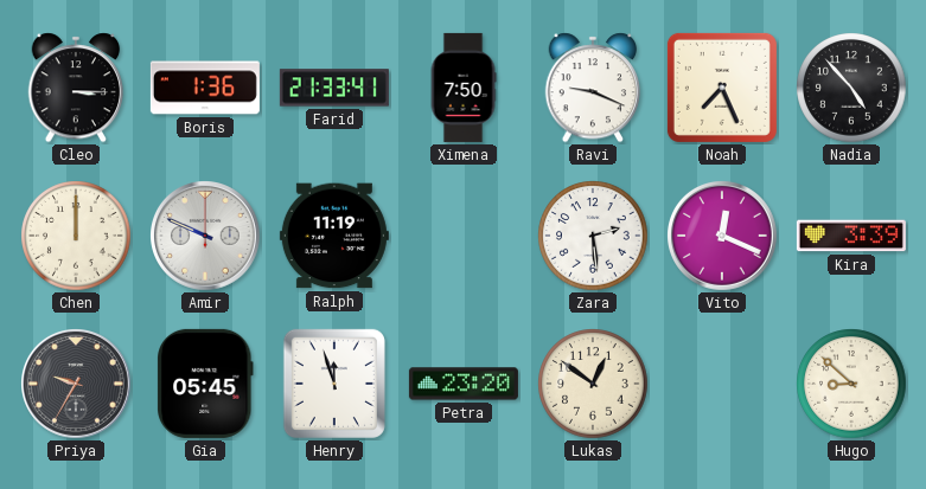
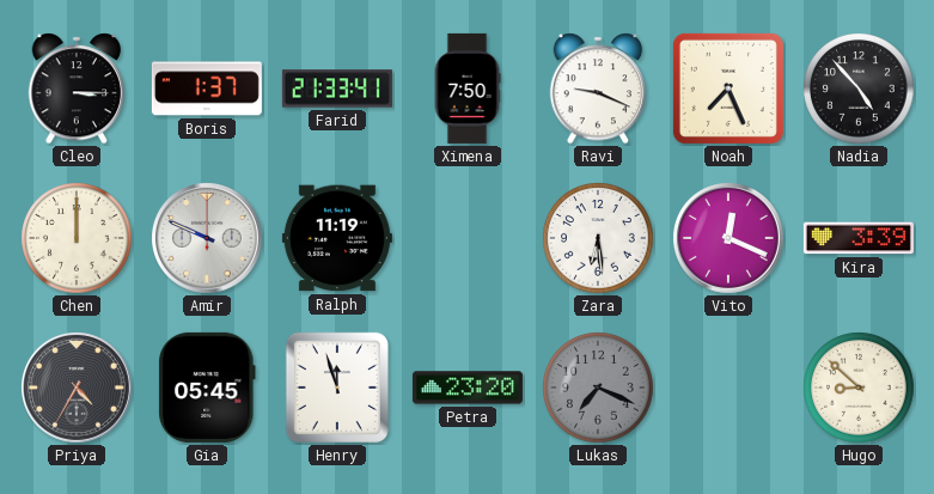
Boris: 1:36 -> 1:37 (207, 89)
Zara: 2:29 -> 6:29 (598, 238)
Priya: 9:35 -> 4:35 (78, 389)
Lukas: 12:51 -> 7:19 (598, 388)
Lukas dial: cream -> grey (598, 388)
